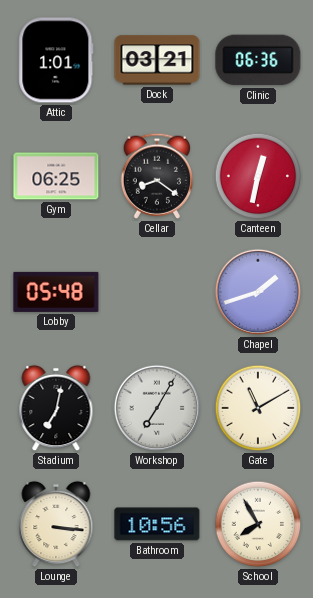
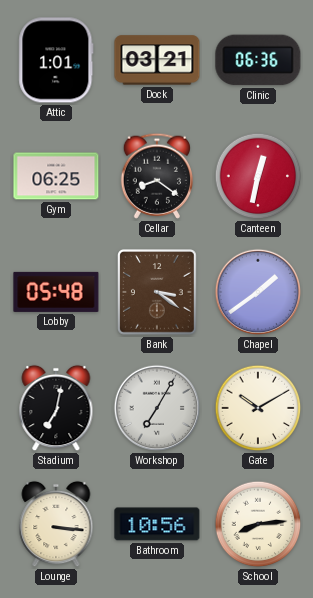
Bank: none -> 3:21 (158, 293)
Chapel: 1:42 -> 1:39 (258, 292)
Gate: 11:10 -> 10:10 (258, 408)
School: 7:55 -> 8:14 (258, 524)
